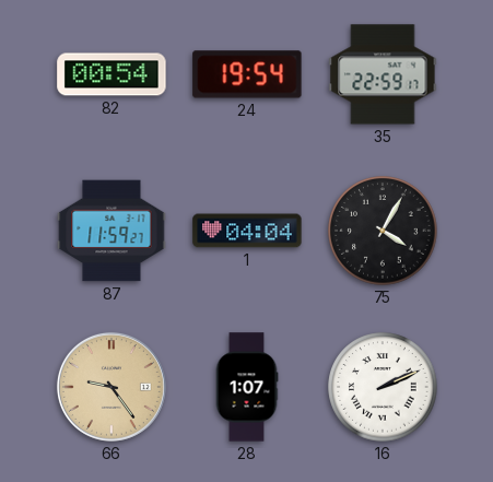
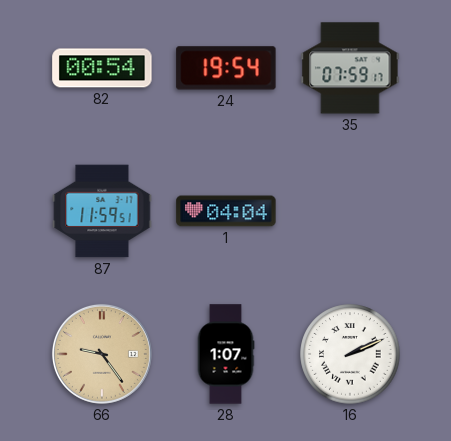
35: 22:59 -> 07:59 (350, 68)
87: 11:59:27 -> 11:59:51 (102, 211)
75: 4:05 -> none (383, 231)
